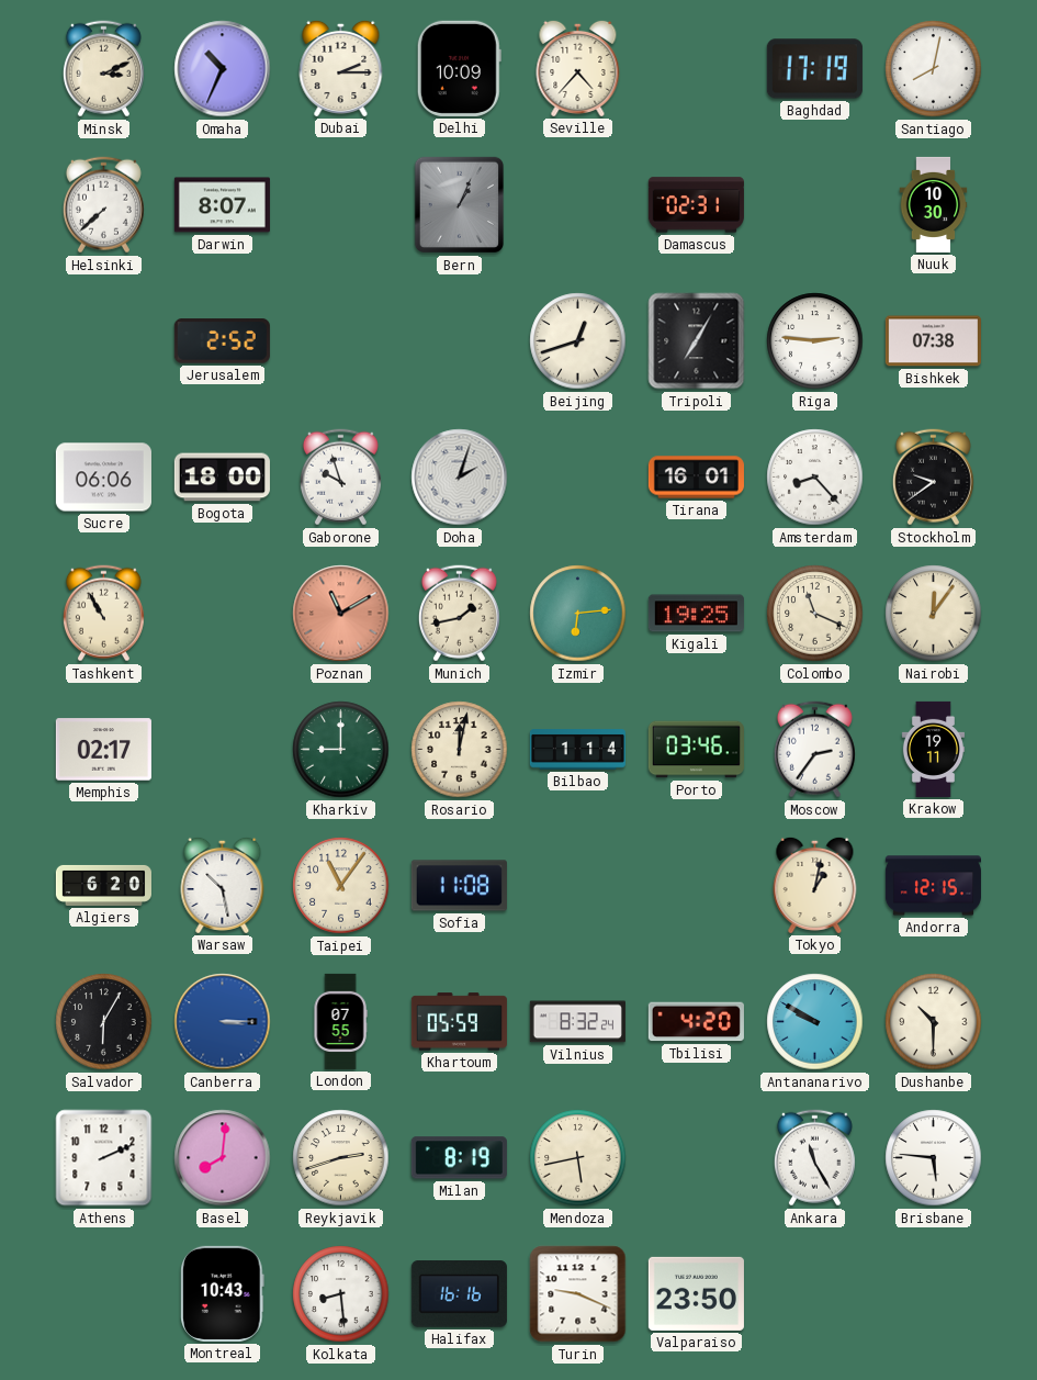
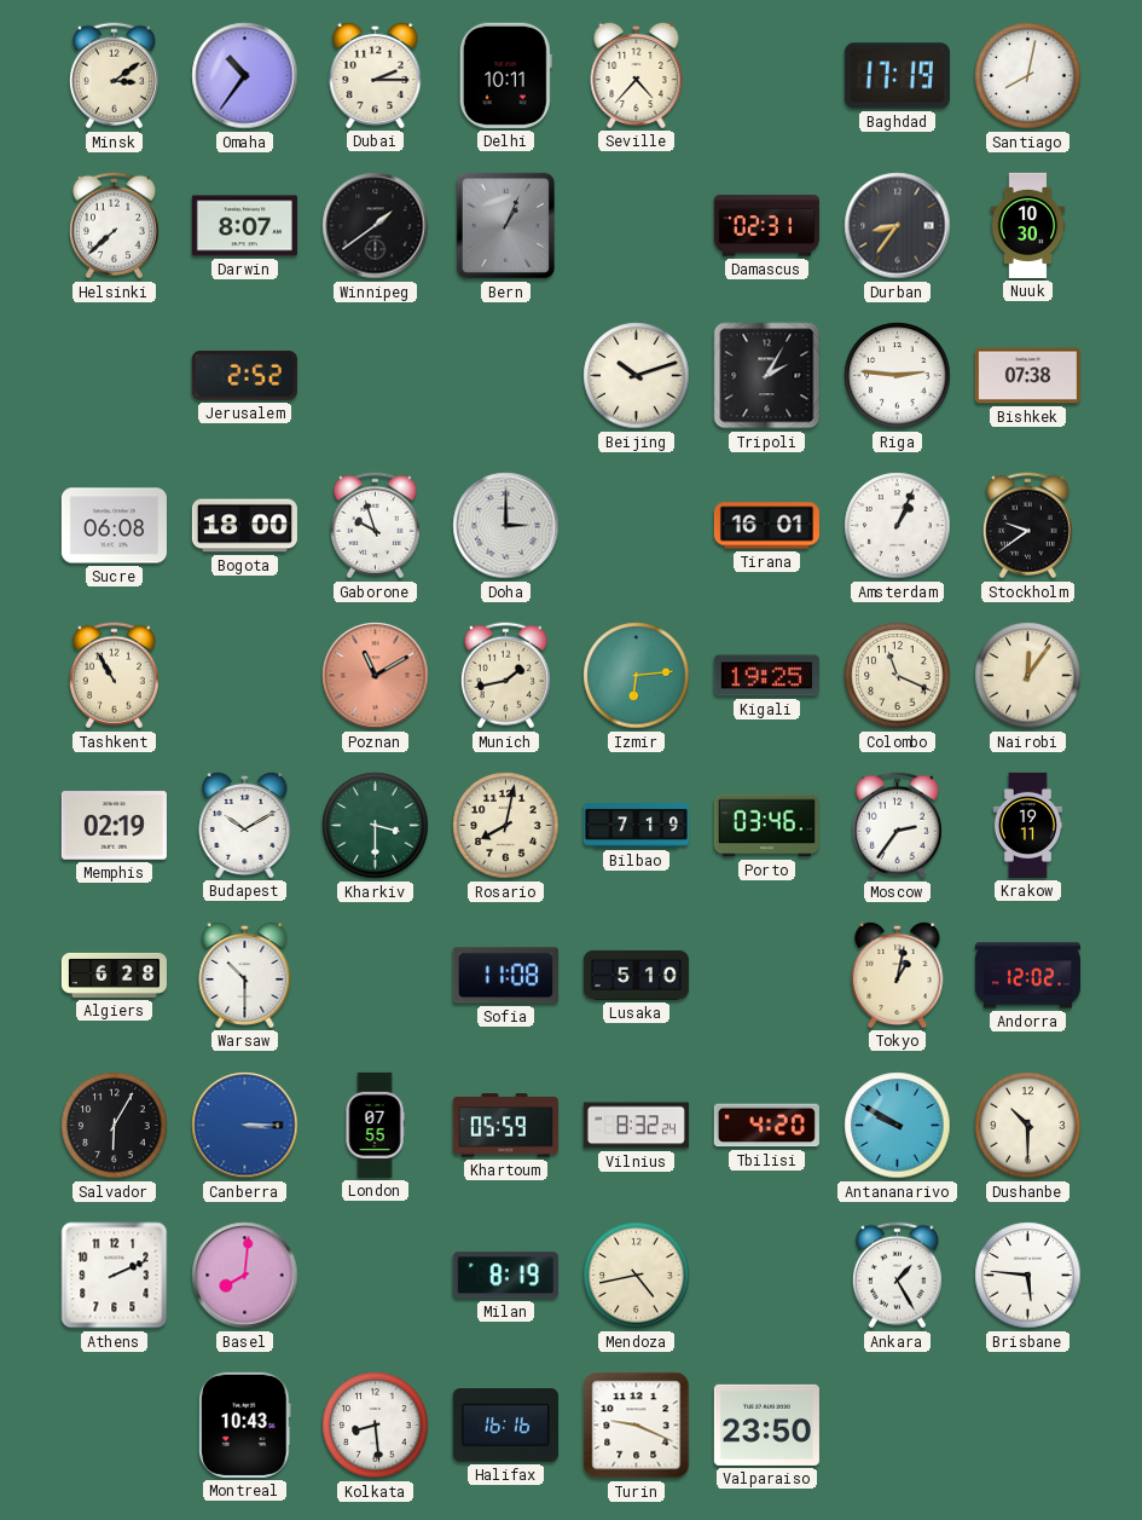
Minsk: 3:11 -> 3:09 (114, 76)
Omaha: 10:34 -> 10:36 (245, 76)
Delhi: 10:09 -> 10:11 (505, 75)
Winnipeg: none -> 1:39 (376, 226)
Durban: none -> 8:36 (898, 226)
Beijing: 12:42 -> 10:12 (637, 376)
Tripoli: 7:05 -> 2:05 (767, 376)
Sucre: 06:06 -> 06:08 (114, 526)
Doha: 2:03 -> 3:00 (506, 526)
Amsterdam: 8:23 -> 1:04 (898, 526)
Memphis: 02:17 -> 02:19 (114, 826)
Budapest: none -> 10:10 (245, 825)
Kharkiv: 9:00 -> 3:30 (376, 826)
Rosario: 12:02 -> 8:02 (506, 826)
Bilbao: 1:14 -> 7:19 (636, 826)
Algiers: 6:20 -> 6:28 (114, 975)
Warsaw: 10:28 -> 10:30 (245, 975)
Taipei: 11:06 -> none (341, 886)
Lusaka: none -> 5:10 (636, 975)
Andorra: 12:15 -> 12:02 (1027, 976)
Reykjavik: 2:42 -> none (341, 1158)
Mendoza: 5:43 -> 4:43 (637, 1276)
Ankara: 11:25 -> 1:25 (897, 1276)
